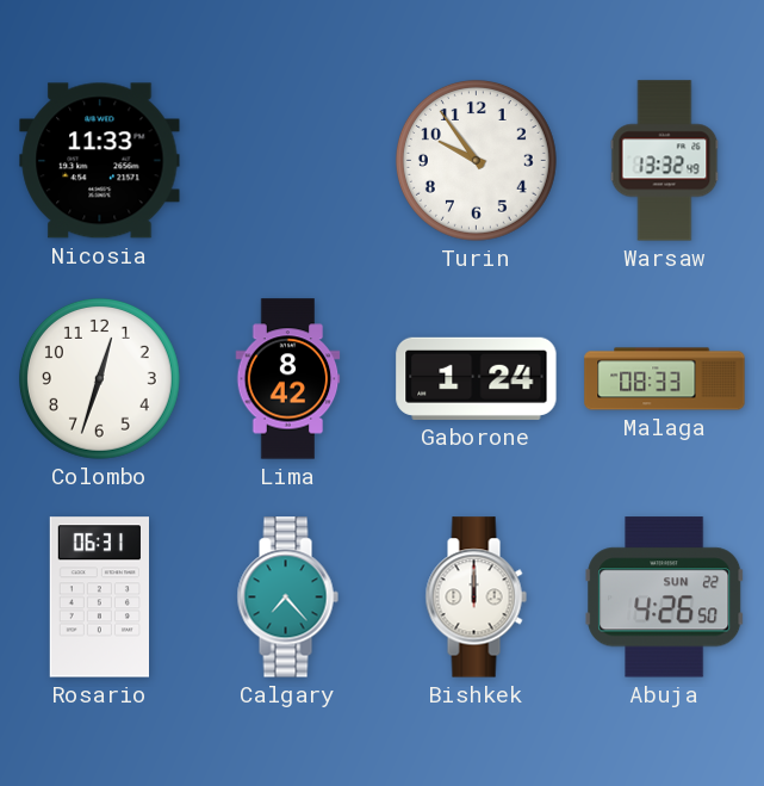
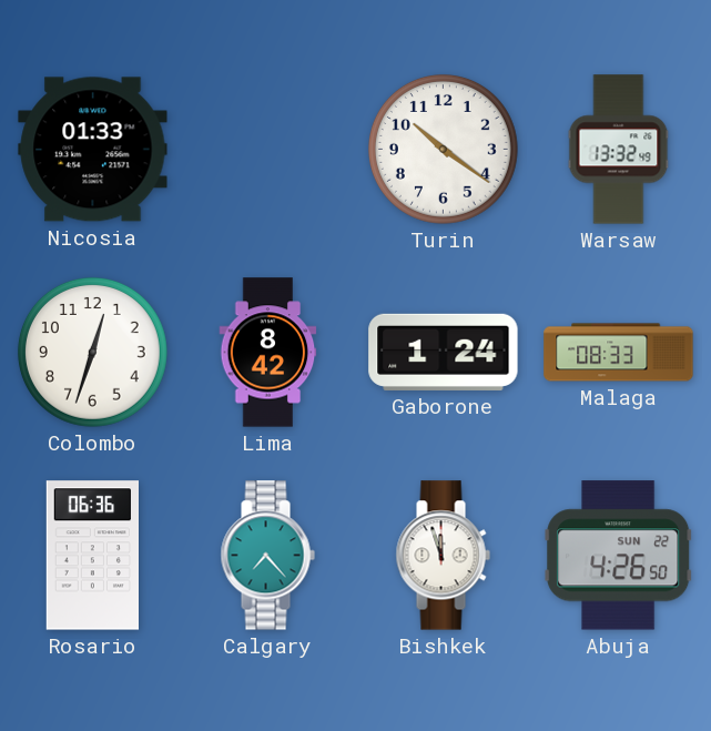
Nicosia: 11:33 -> 01:33 (93, 150)
Turin: 9:54 -> 10:21 (443, 149)
Rosario: 06:31 -> 06:36 (92, 556)
Bishkek: 12:00 -> 11:57 (443, 556)
